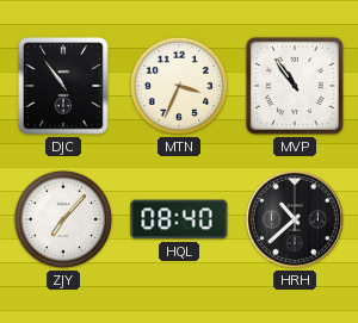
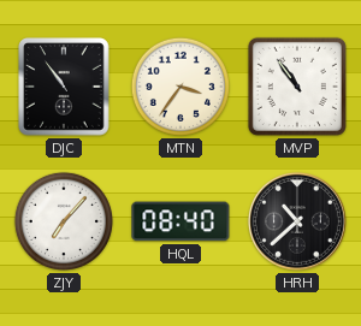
MTN: 3:34 -> 3:36 (180, 87)
